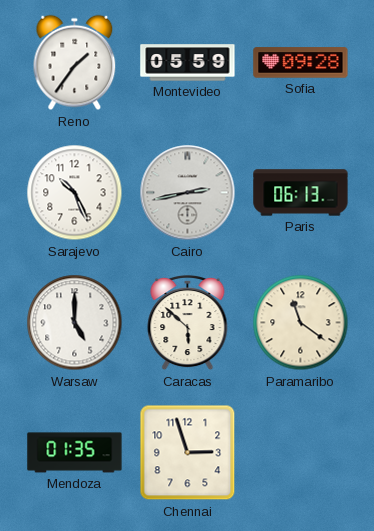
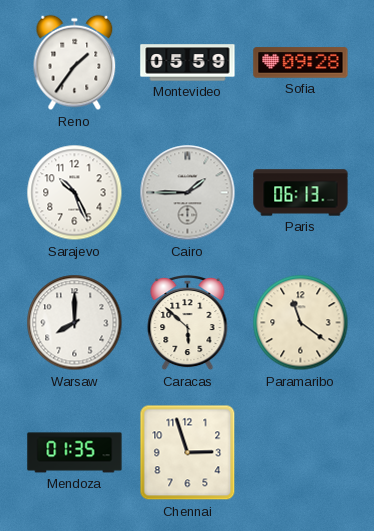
Cairo: 2:43 -> 1:45 (188, 193)
Warsaw: 5:00 -> 8:00 (75, 323)
